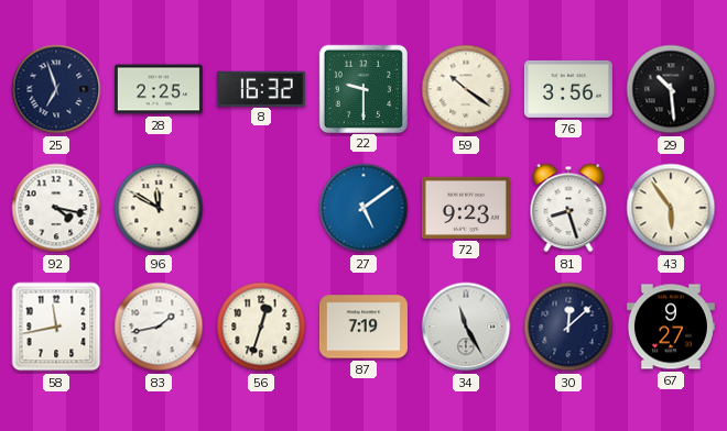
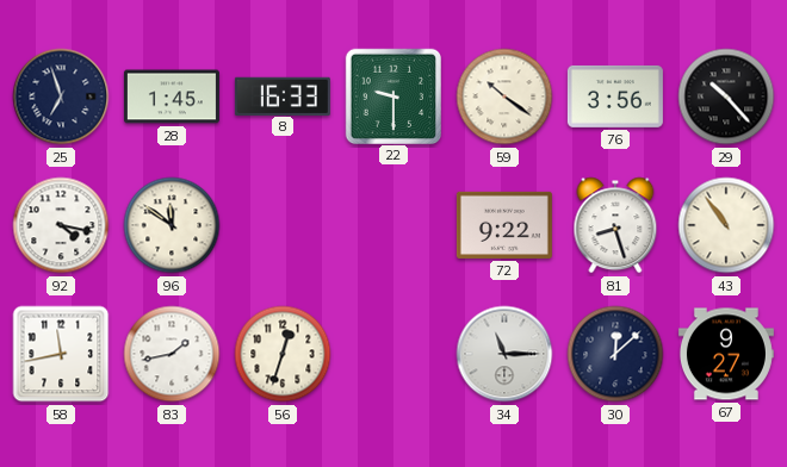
28: 2:25 -> 1:45 (172, 96)
8: 16:32 -> 16:33 (283, 95)
29: 10:29 -> 10:23 (726, 96)
96: 11:50 -> 11:51 (172, 225)
27: 5:09 -> none (363, 208)
72: 9:23 -> 9:22 (504, 225)
43: 5:54 -> 10:54 (726, 225)
87: 7:19 -> none (363, 327)
34: 11:25 -> 11:15 (504, 354)
